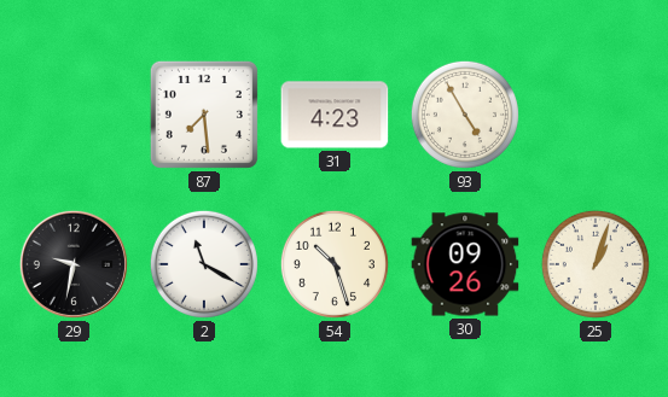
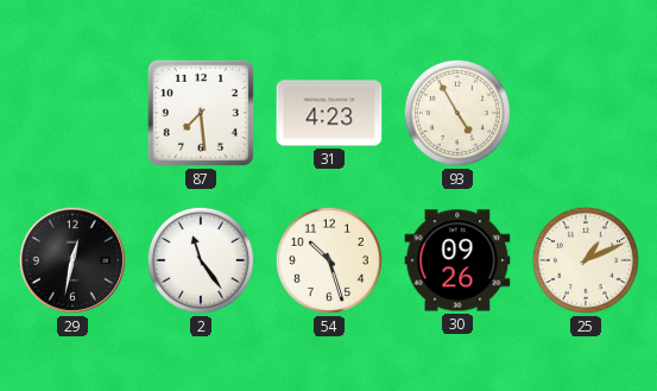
29: 9:32 -> 12:32 (72, 260)
2: 11:20 -> 11:24 (201, 260)
25: 1:03 -> 1:11 (586, 260)
